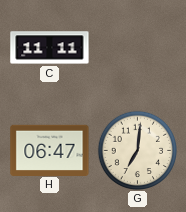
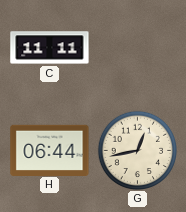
H: 06:47 -> 06:44 (50, 150)
G: 7:01 -> 12:43 (137, 150)
